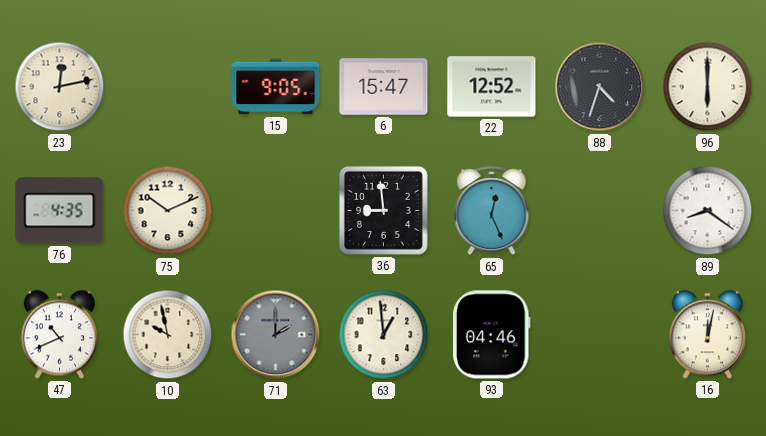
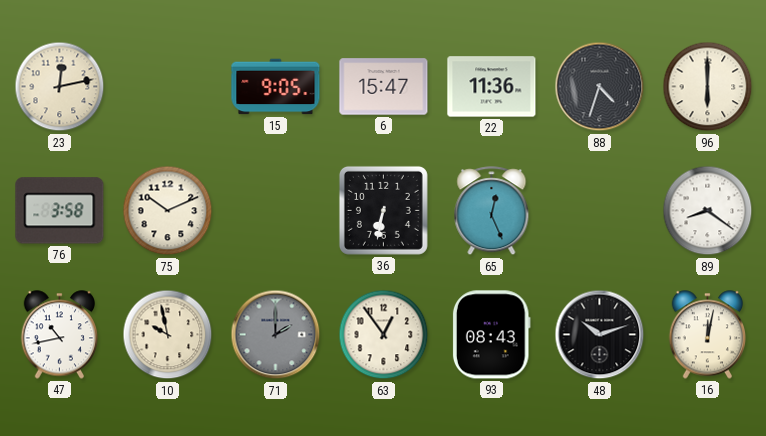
22: 12:52 -> 11:36 (492, 87)
76: 4:35 -> 3:58 (60, 211)
36: 8:59 -> 6:32 (383, 210)
47: 10:41 -> 10:43 (60, 335)
63: 12:59 -> 12:54 (384, 335)
93: 04:46 -> 08:43 (491, 335)
48: none -> 10:12 (600, 335)
